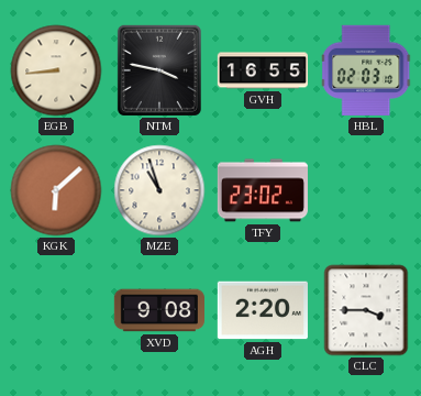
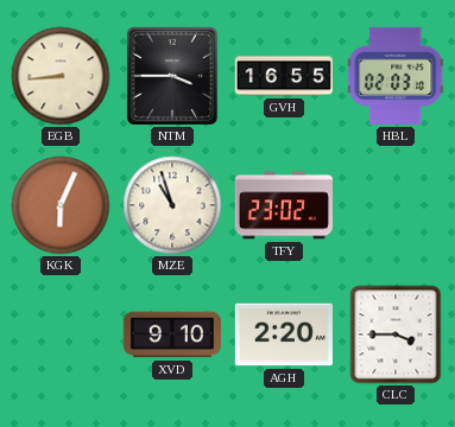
NTM: 3:47 -> 3:45 (172, 76)
KGK: 6:08 -> 6:04 (61, 205)
XVD: 9:08 -> 9:10 (171, 334)
